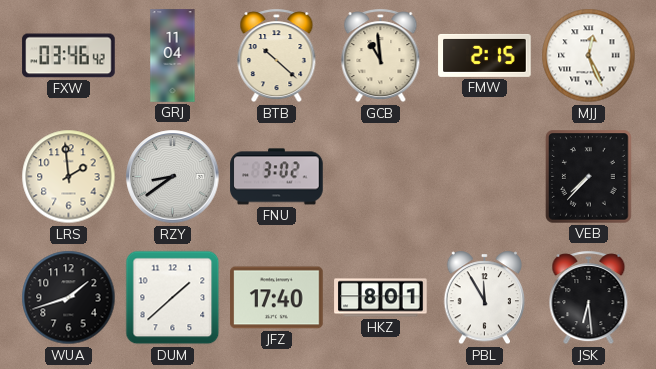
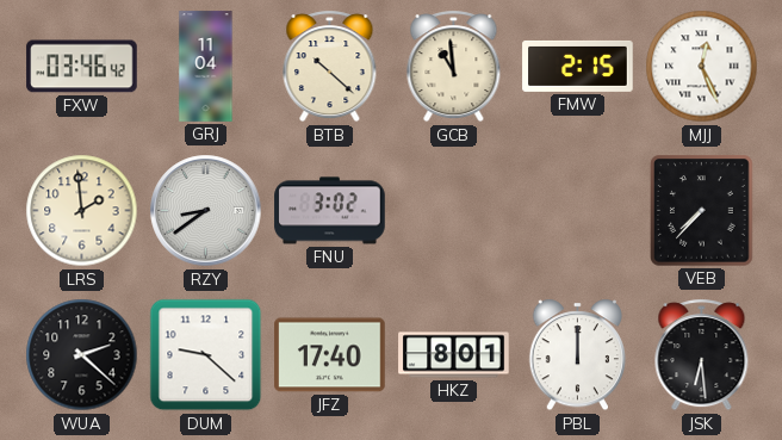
WUA: 1:42 -> 2:22 (82, 355)
DUM: 1:38 -> 9:22 (206, 355)
PBL: 11:55 -> 12:00 (577, 355)
